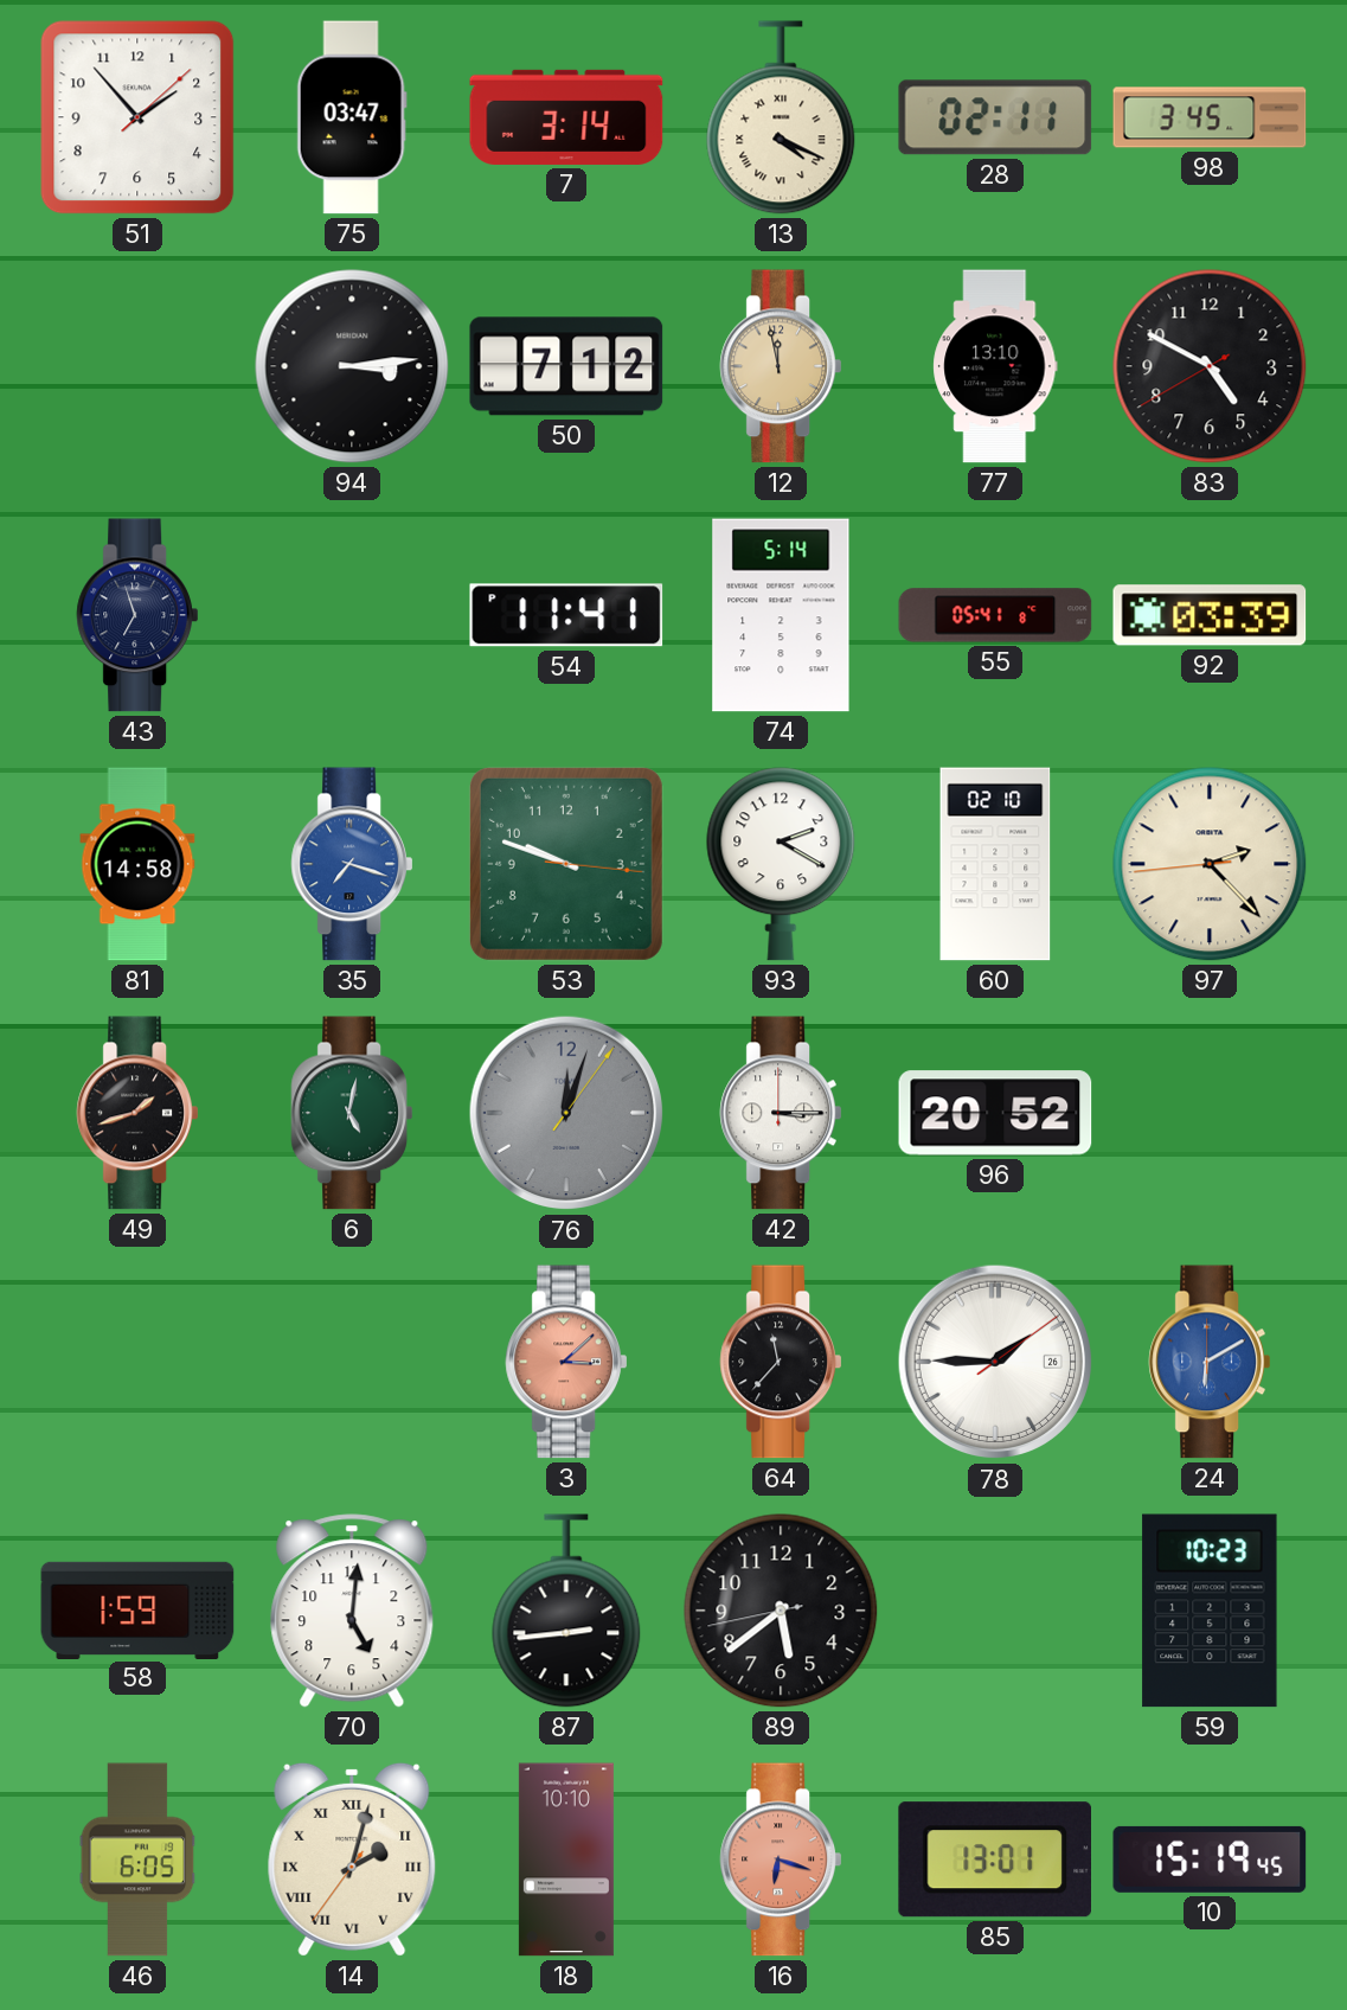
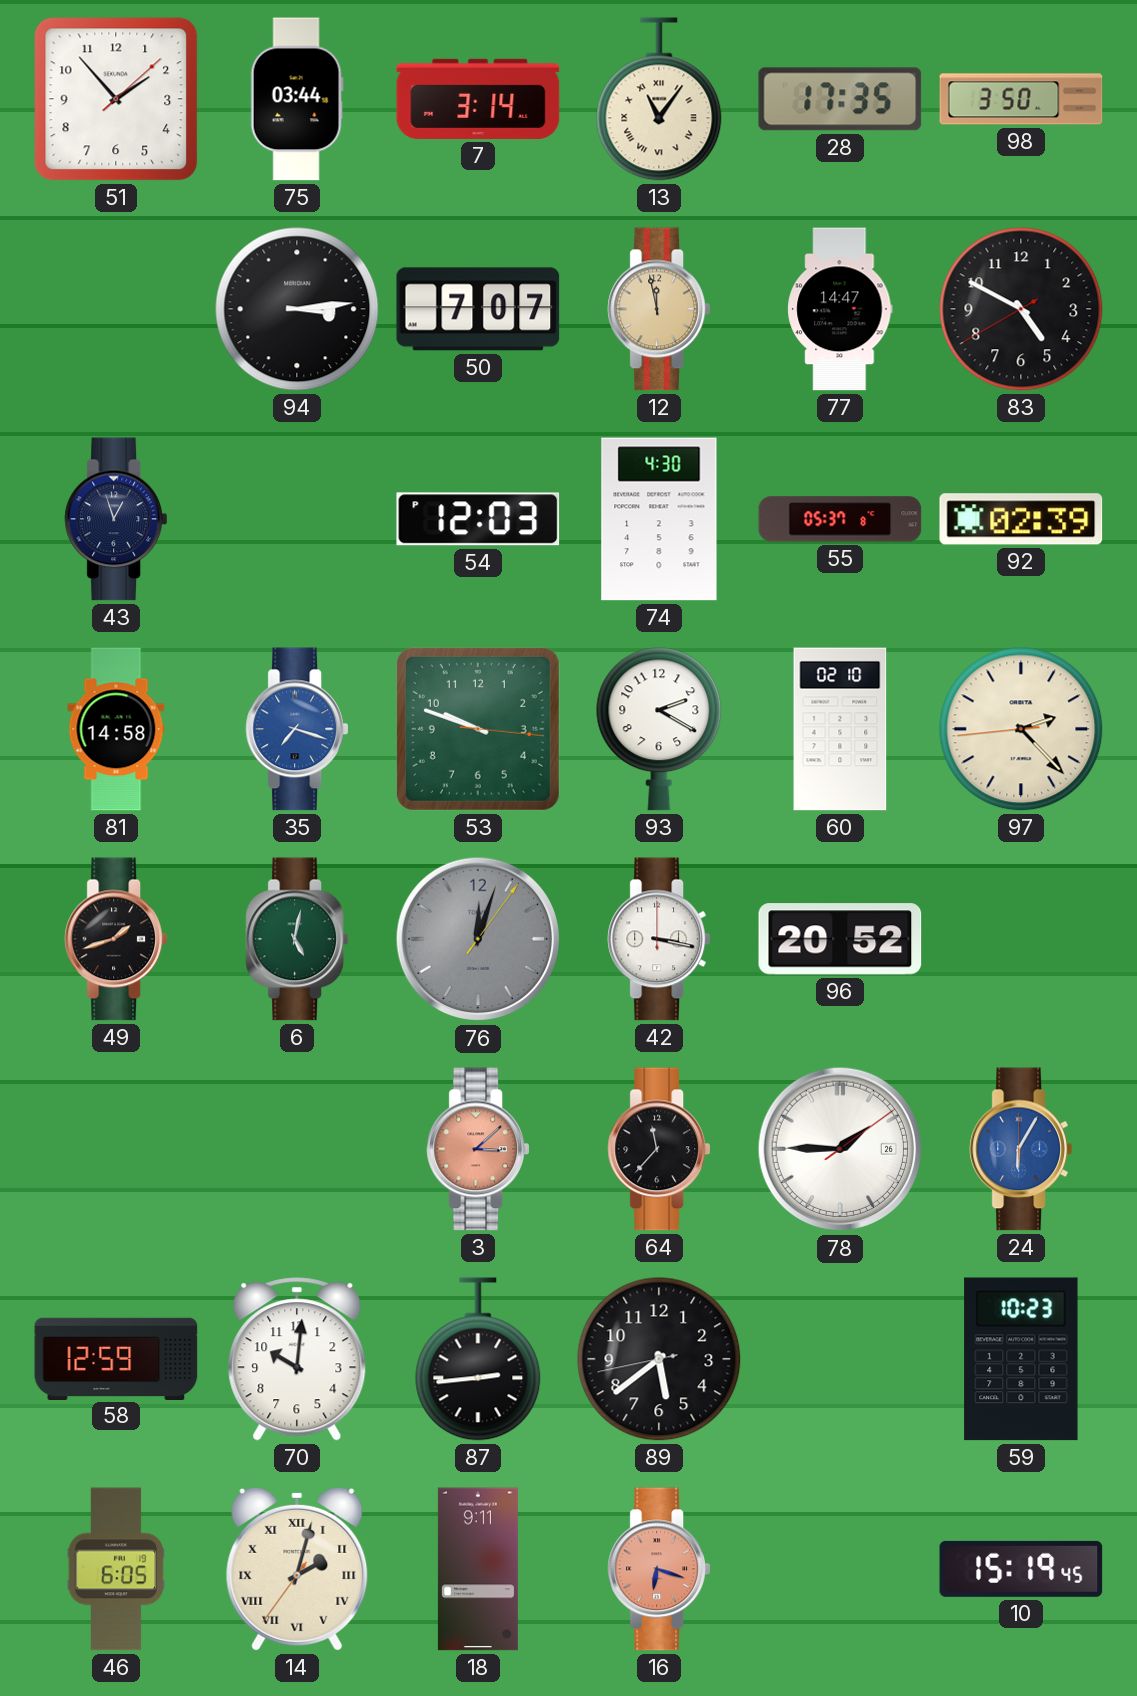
75: 03:47 -> 03:44 (297, 99)
13: 4:19 -> 11:06 (659, 99)
28: 02:11 -> 17:35 (840, 99)
98: 3:45 -> 3:50 (1021, 99)
50: 7:12 -> 7:07 (478, 309)
77: 13:10 -> 14:47 (840, 309)
43: 6:57 -> 12:57 (115, 519)
54: 11:41 -> 12:03 (478, 519)
74: 5:14 -> 4:30 (659, 519)
55: 05:41 -> 05:37 (840, 519)
92: 03:39 -> 02:39 (1021, 519)
42: 3:15 -> 3:17 (658, 939)
24: 6:10 -> 6:05 (1020, 1149)
58: 1:59 -> 12:59 (116, 1358)
70: 5:01 -> 10:01 (297, 1359)
18: 10:10 -> 9:11 (478, 1569)
85: 13:01 -> none (994, 1859)
